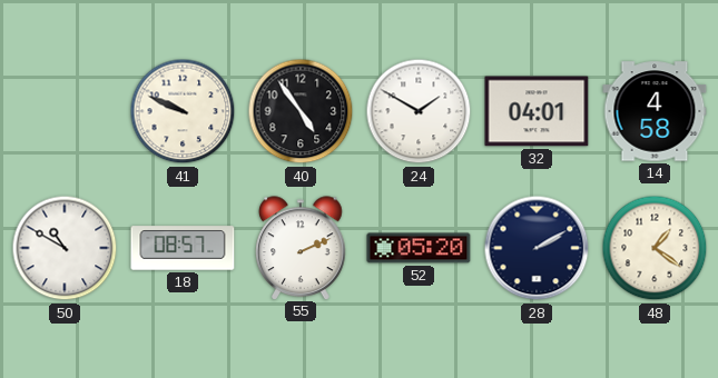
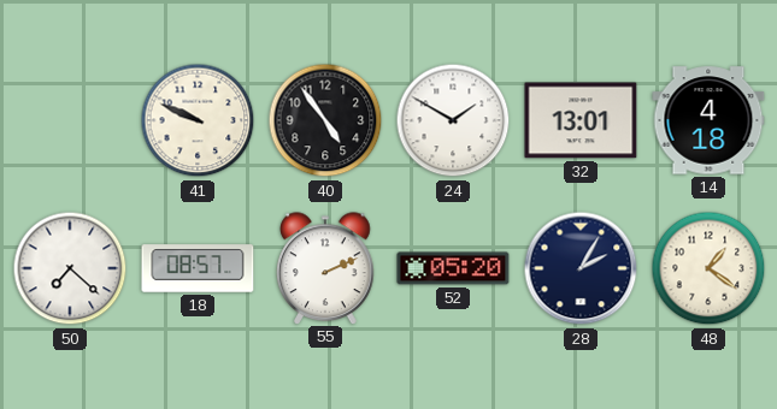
32: 04:01 -> 13:01 (581, 120)
14: 4:58 -> 4:18 (708, 120)
50: 10:50 -> 7:22 (70, 268)
28: 2:10 -> 2:05 (581, 268)
